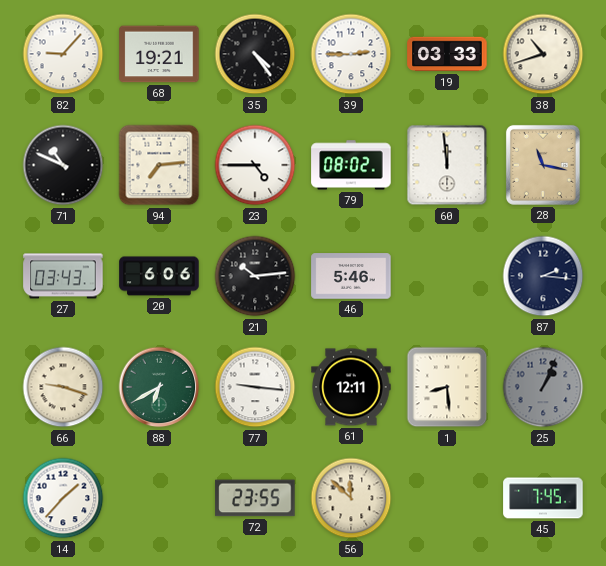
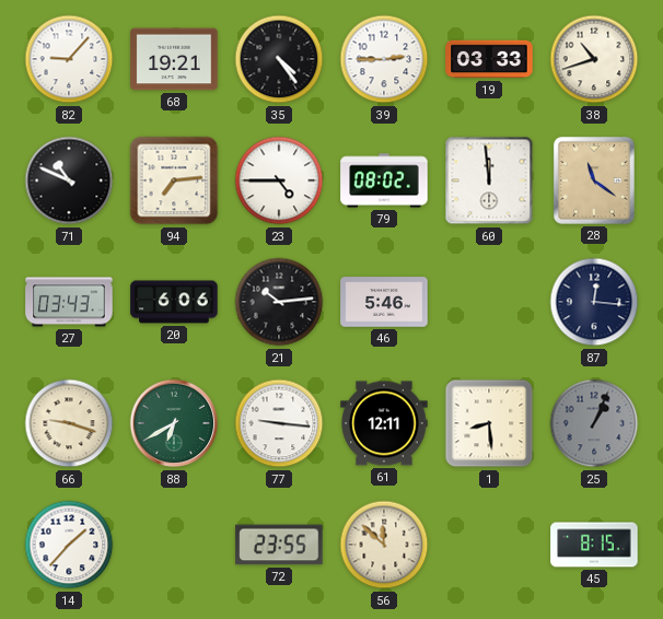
28: 11:17 -> 11:21 (594, 180)
87: 2:16 -> 12:16 (594, 302)
45: 7:45 -> 8:15 (594, 545)
